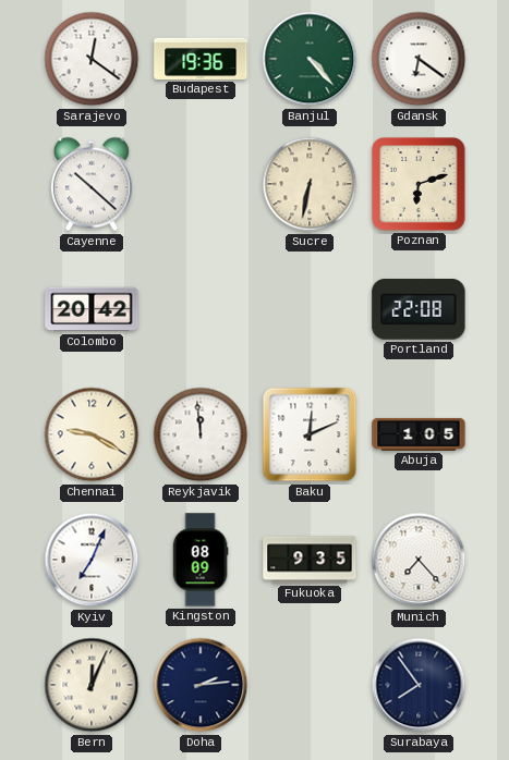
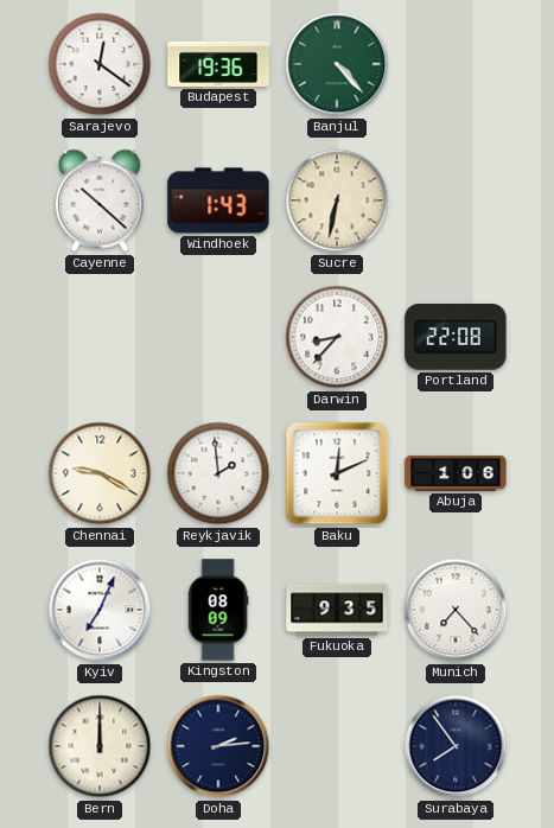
Gdansk: 6:21 -> none (419, 59)
Windhoek: none -> 1:43 (218, 200)
Poznan: 6:12 -> none (419, 184)
Colombo: 20:42 -> none (92, 309)
Darwin: none -> 8:37 (337, 337)
Reykjavik: 11:59 -> 1:59 (218, 473)
Abuja: 1:05 -> 1:06 (456, 473)
Bern: 12:04 -> 12:00 (100, 746)
